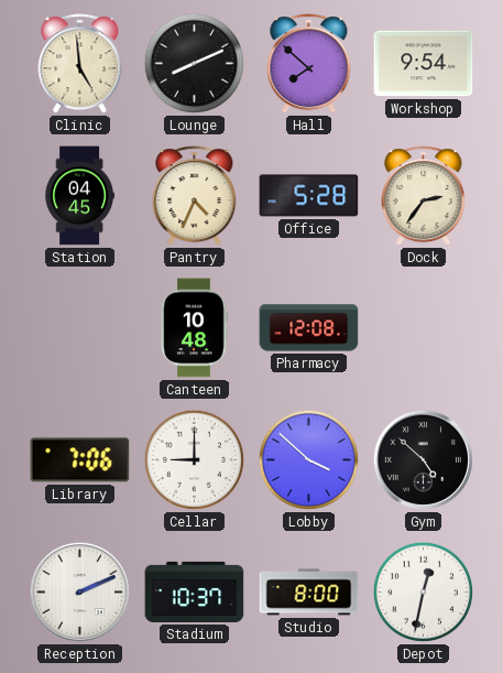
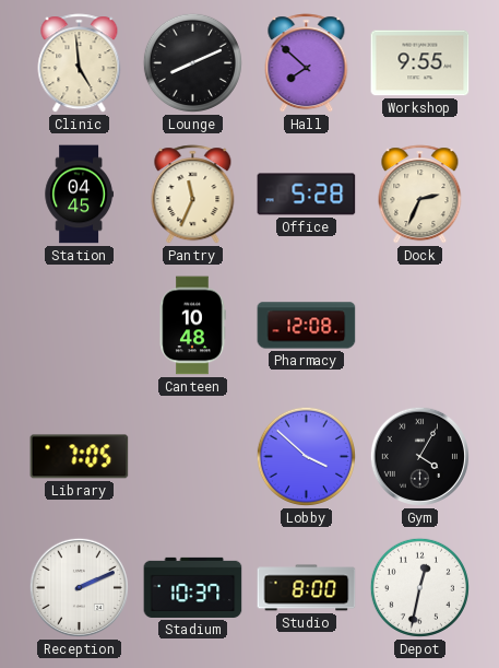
Workshop: 9:54 -> 9:55 (420, 63)
Pantry: 4:34 -> 11:34 (193, 195)
Dock: 2:36 -> 2:34 (420, 195)
Library: 7:06 -> 7:05 (80, 457)
Cellar: 9:00 -> none (194, 459)
Gym: 4:52 -> 4:05 (419, 456)
